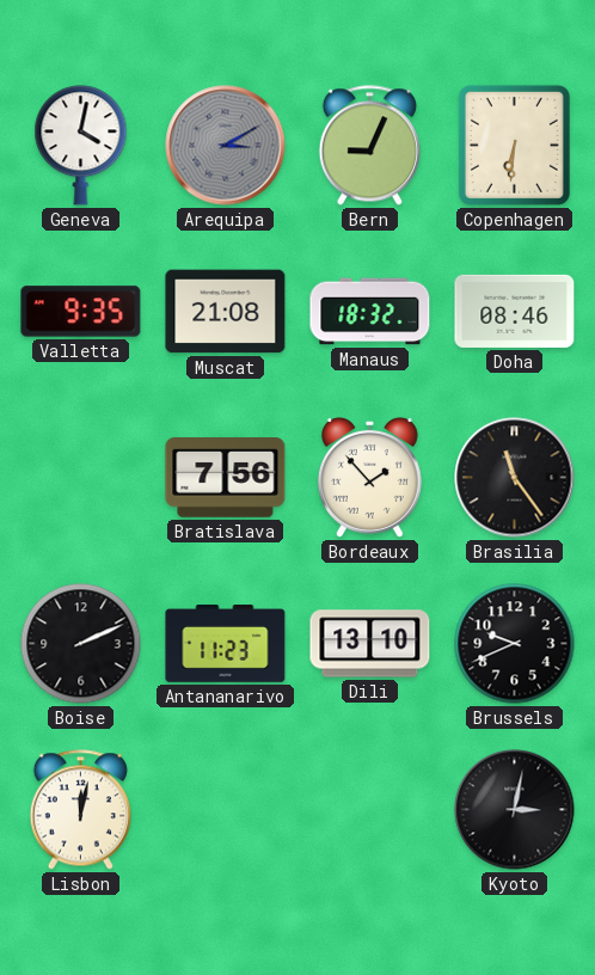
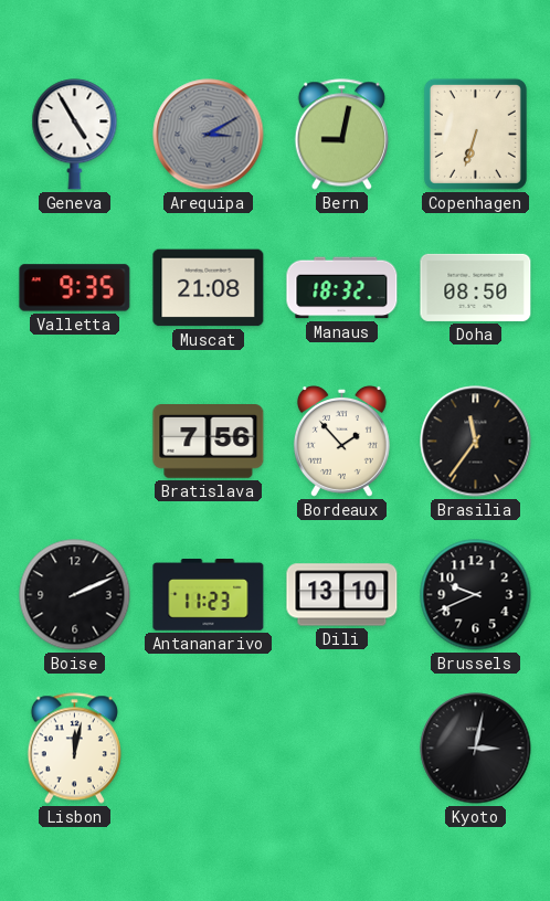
Geneva: 4:02 -> 4:55 (75, 135)
Bern: 9:04 -> 9:02 (341, 135)
Copenhagen: 6:31 -> 6:33 (475, 134)
Doha: 08:46 -> 08:50 (476, 287)
Brasilia: 11:24 -> 11:36 (476, 442)
